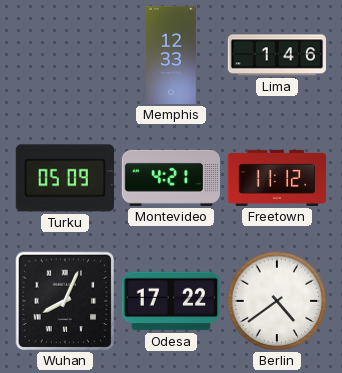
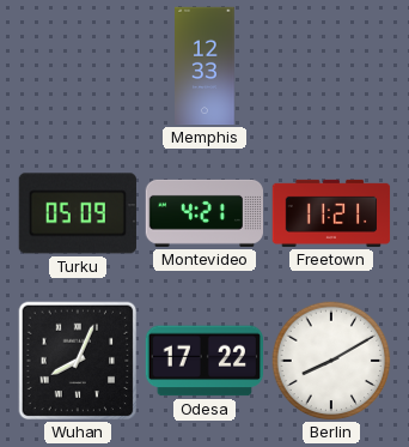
Lima: 1:46 -> none (277, 55)
Freetown: 11:12 -> 11:21 (331, 213)
Berlin: 4:39 -> 8:10 (331, 361)
